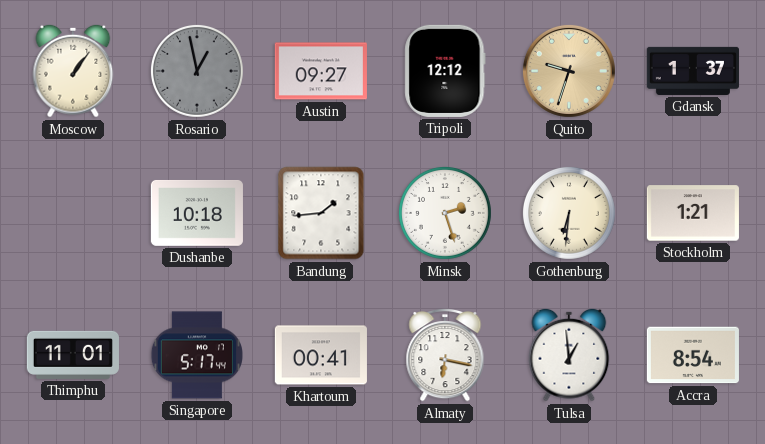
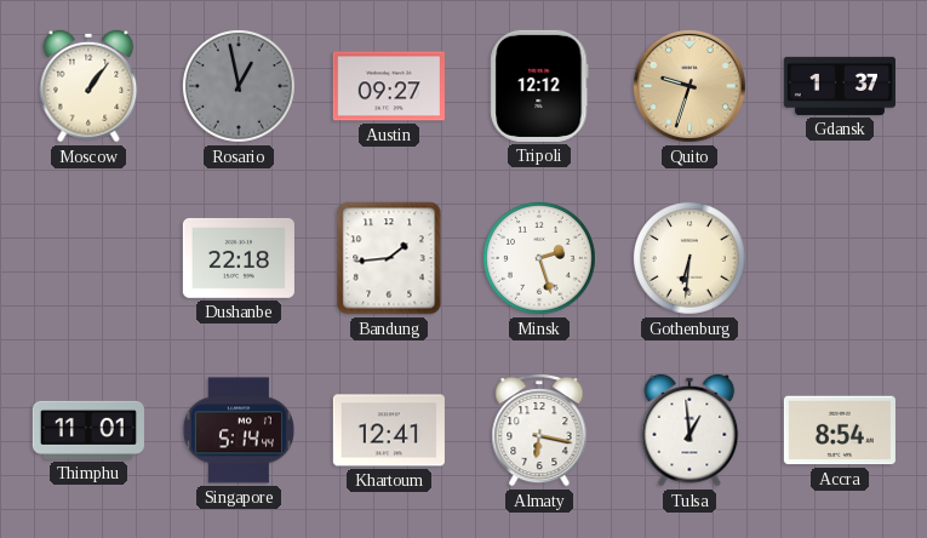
Dushanbe: 10:18 -> 22:18 (239, 258)
Stockholm: 1:21 -> none (693, 213)
Singapore: 5:17 -> 5:14 (239, 430)
Khartoum: 00:41 -> 12:41 (389, 430)
